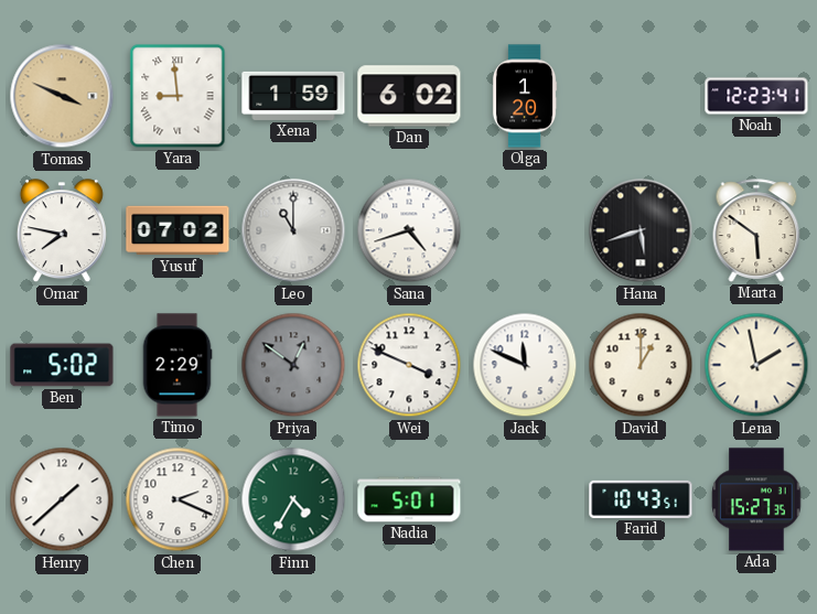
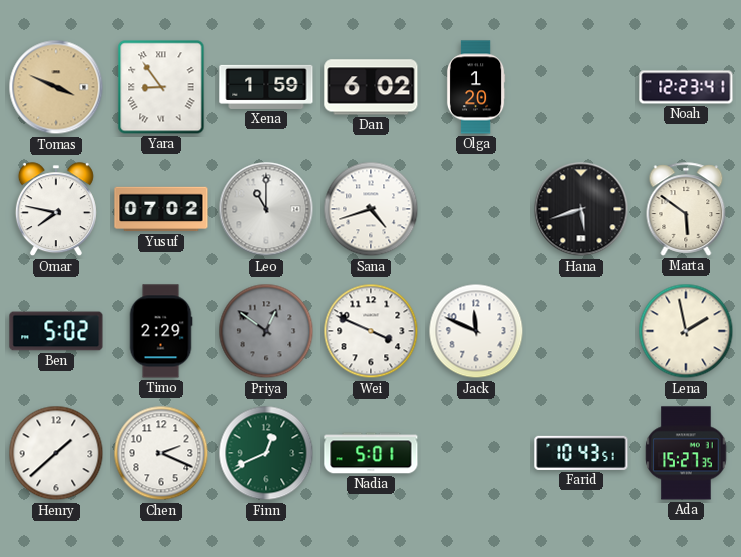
Yara: 8:59 -> 8:54 (161, 87)
David: 1:00 -> none (641, 365)
Finn: 4:35 -> 12:41 (266, 453)
